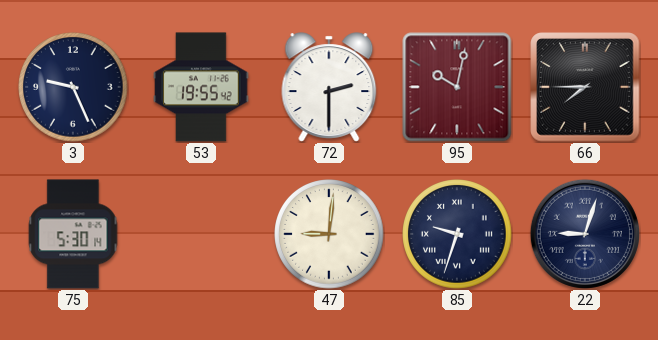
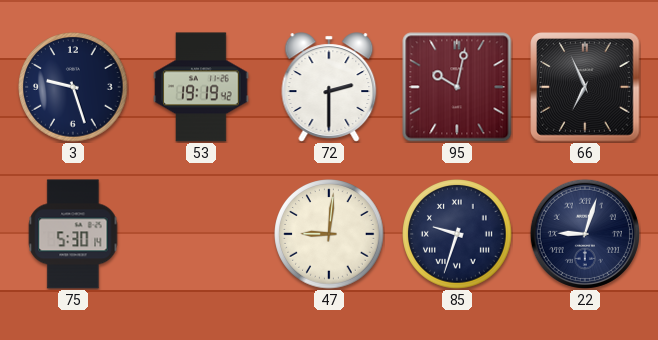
3: 9:26 -> 9:27 (73, 87)
53: 19:55 -> 19:19 (201, 87)
66: 7:45 -> 6:56 (585, 87)
